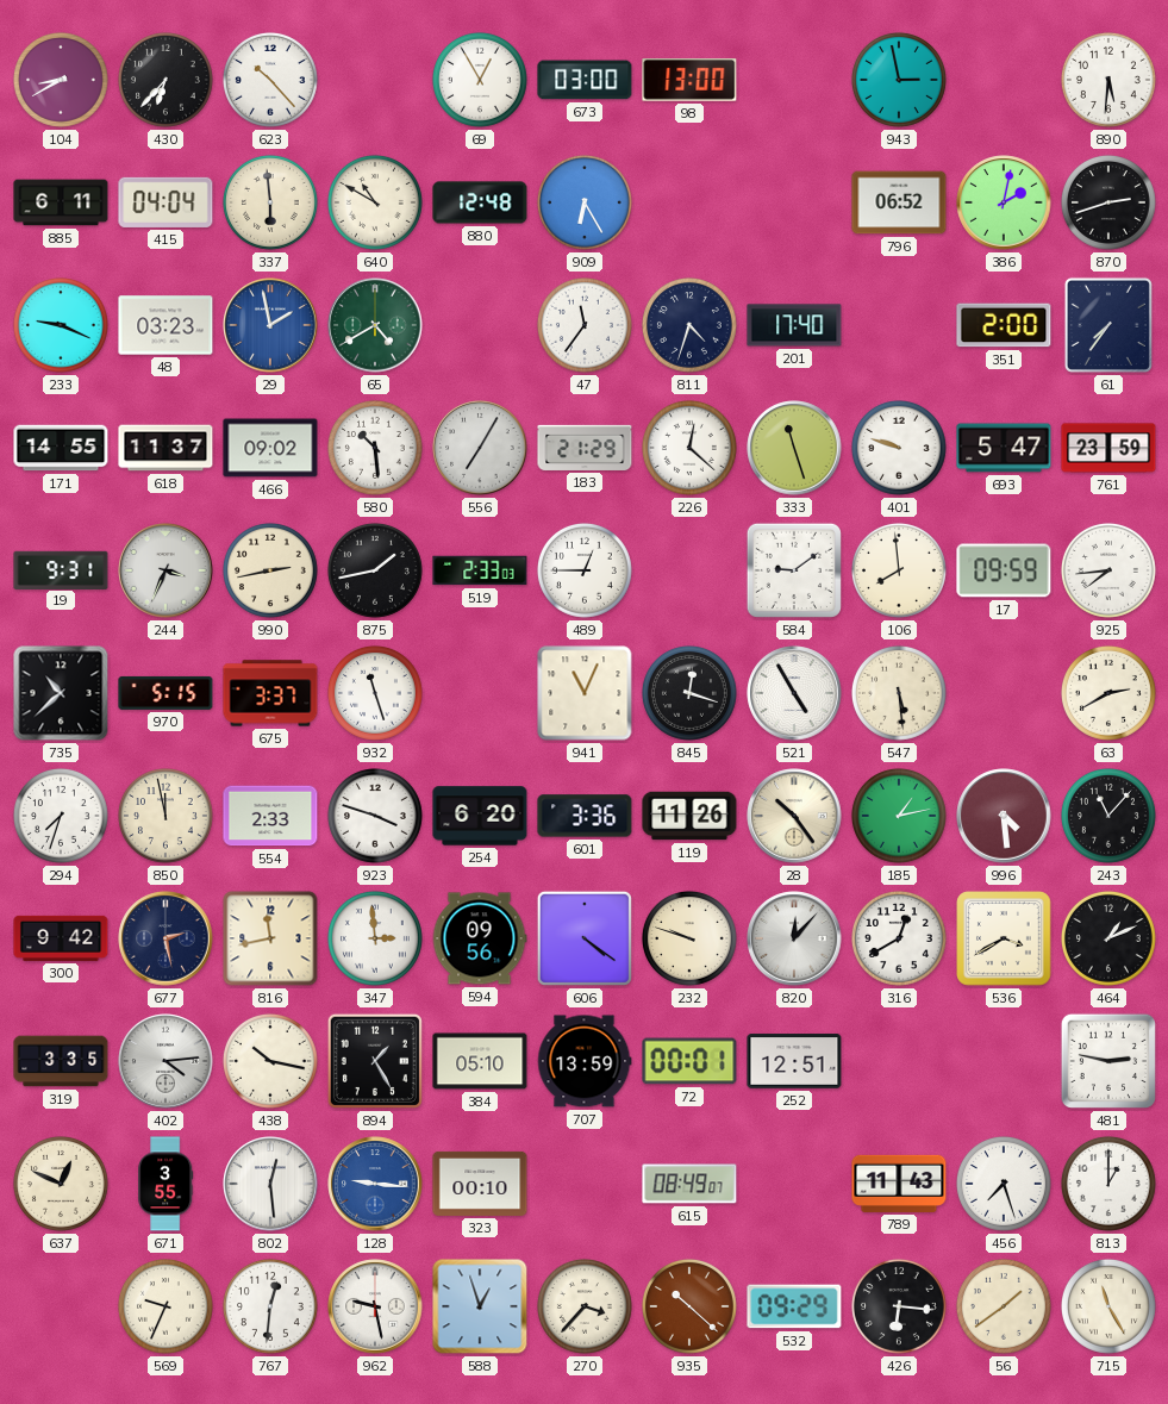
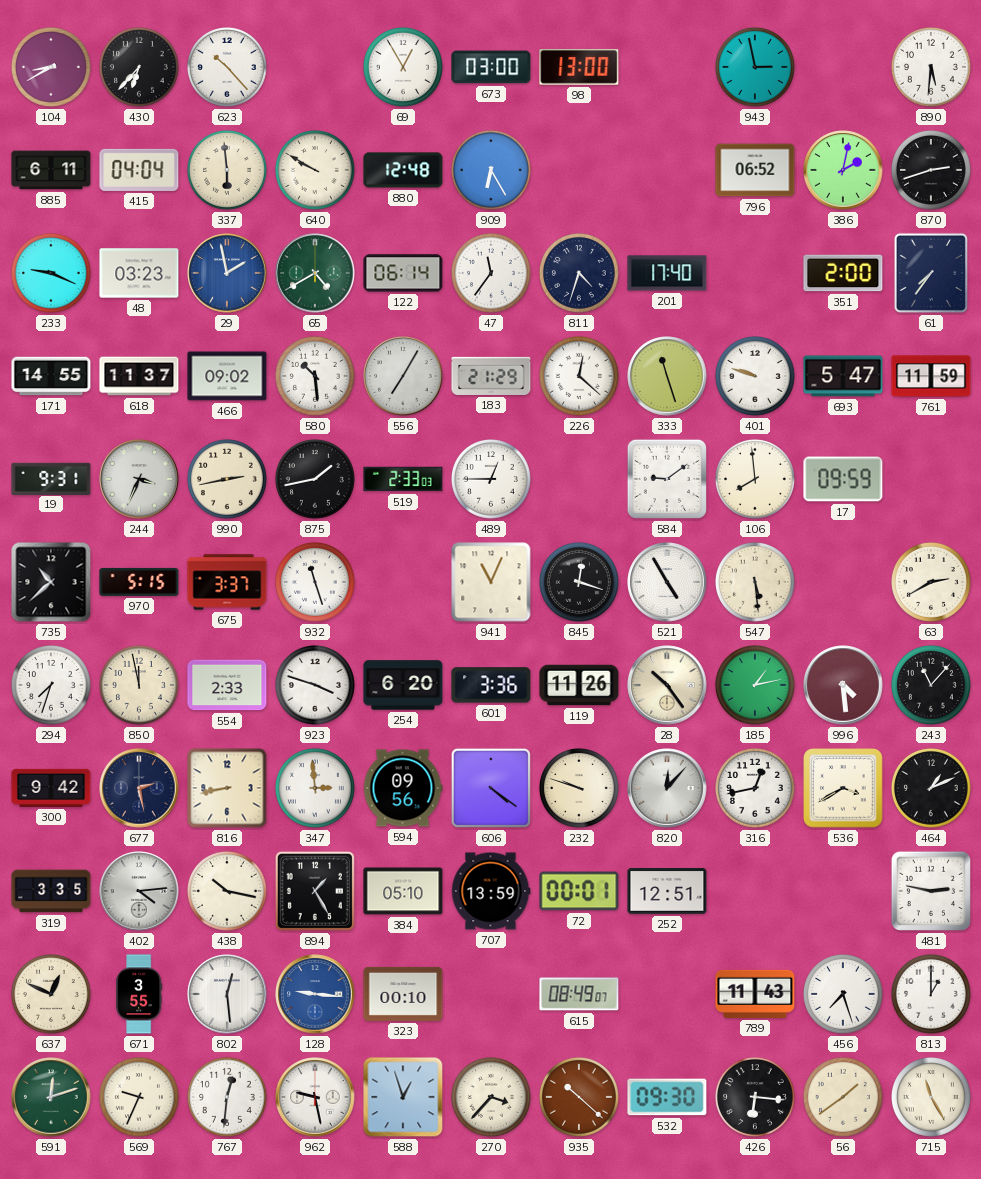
640: 10:50 -> 9:50 (315, 170)
122: none -> 06:14 (403, 273)
761: 23:59 -> 11:59 (931, 376)
925: 7:44 -> none (1108, 570)
816: 11:43 -> 8:43 (227, 788)
316: 12:40 -> 12:43 (755, 788)
591: none -> 12:12 (51, 1097)
532: 09:29 -> 09:30 (667, 1097)
